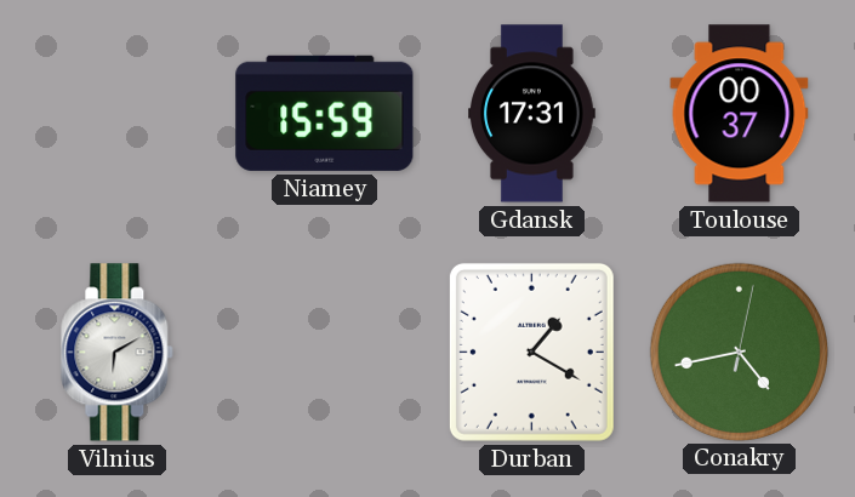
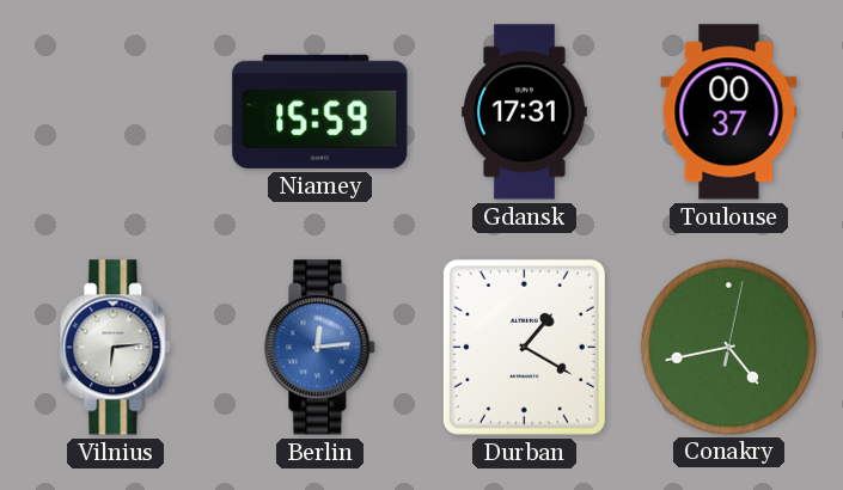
Vilnius: 6:10 -> 6:14 (116, 348)
Berlin: none -> 12:14 (320, 348)
